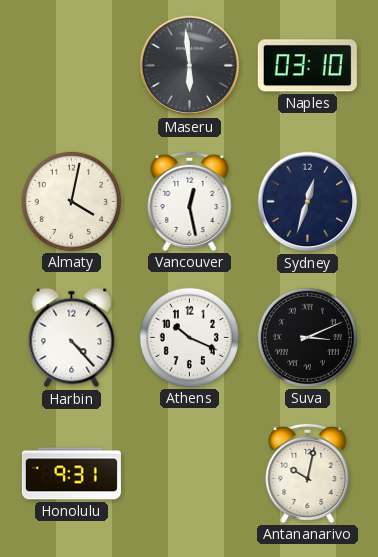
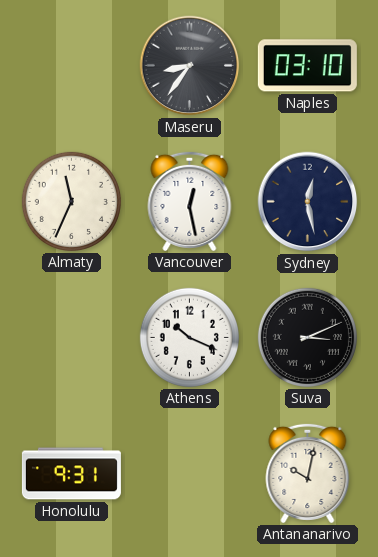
Maseru: 5:59 -> 8:36 (190, 66)
Almaty: 4:02 -> 11:34 (71, 201)
Sydney: 12:33 -> 12:28 (308, 202)
Harbin: 4:23 -> none (72, 338)
